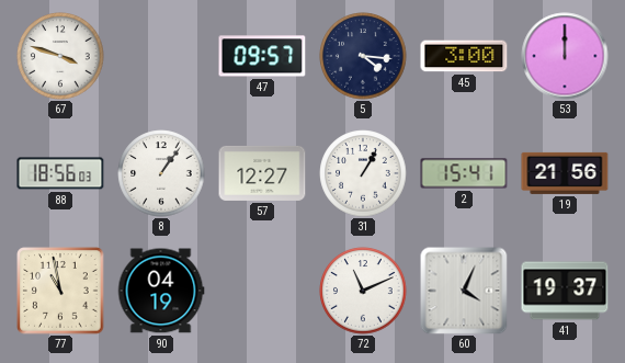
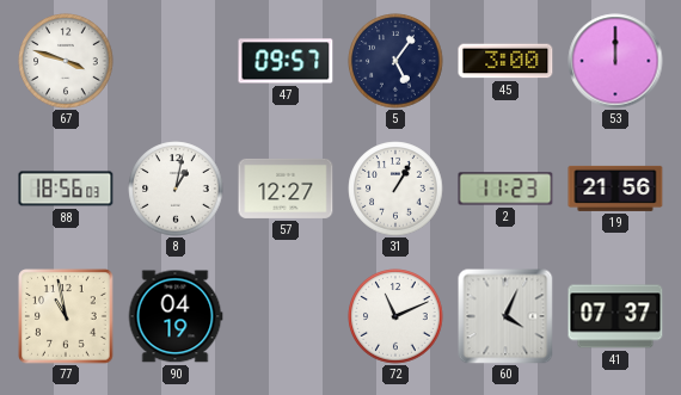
5: 4:16 -> 5:06 (395, 61)
8: 1:06 -> 1:02 (176, 189)
2: 15:41 -> 11:23 (505, 189)
41: 19:37 -> 07:37 (615, 316)
